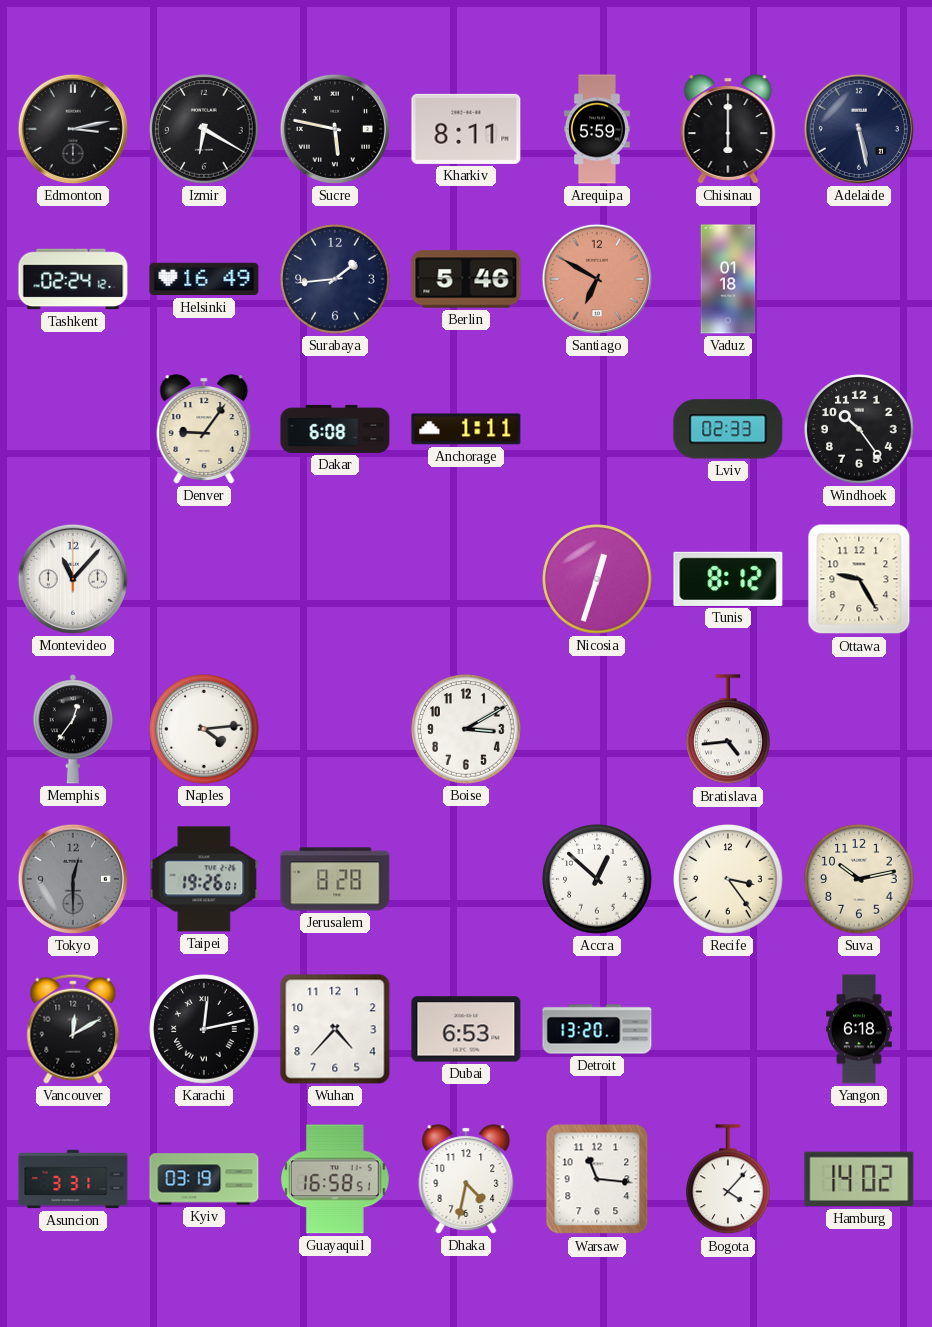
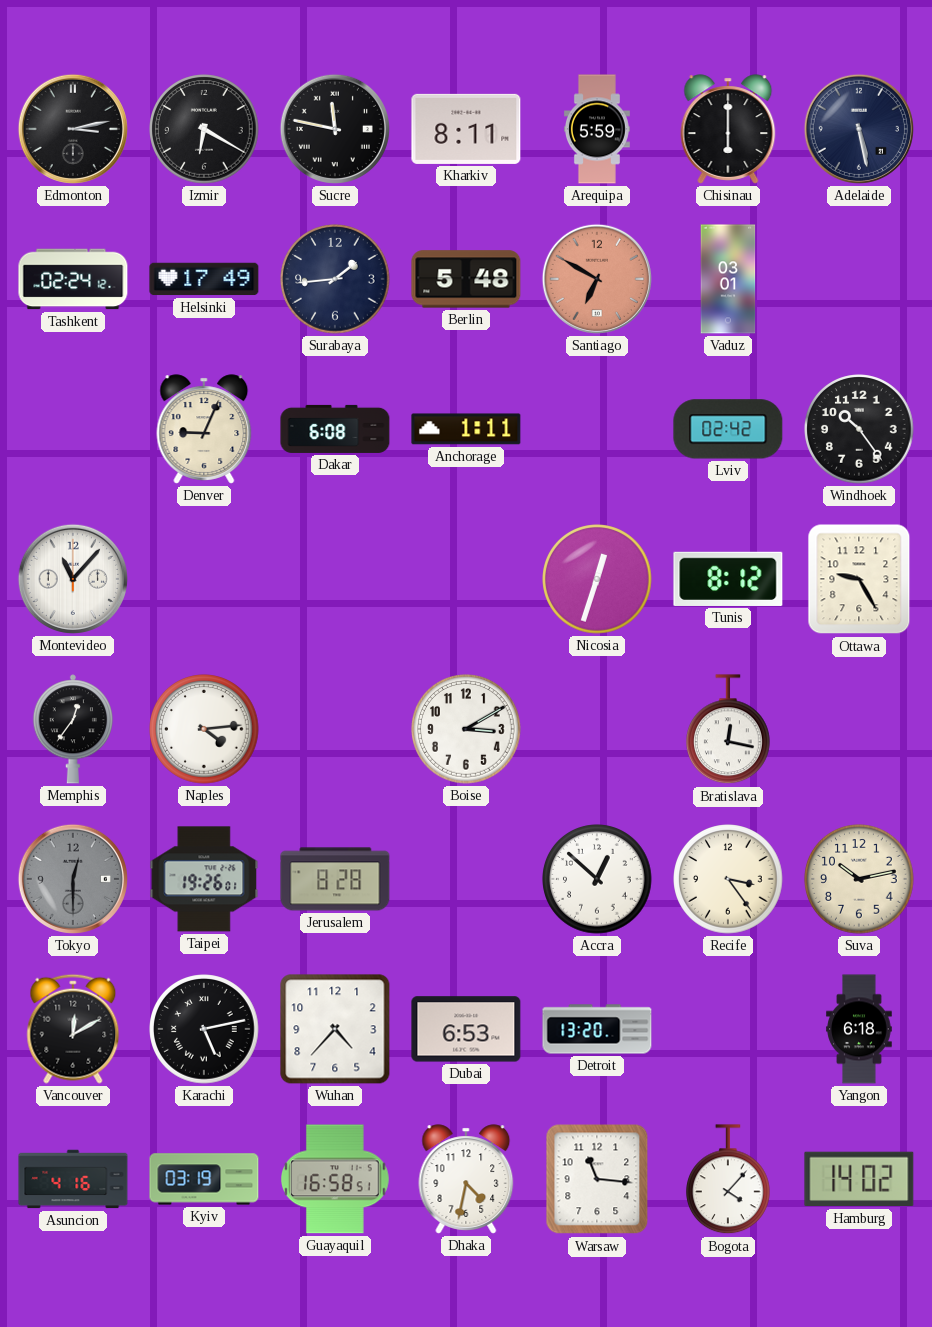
Sucre: 5:47 -> 11:47 (335, 129)
Helsinki: 16:49 -> 17:49 (204, 279)
Berlin: 5:46 -> 5:48 (466, 279)
Vaduz: 01:18 -> 03:01 (728, 279)
Denver: 9:06 -> 9:04 (204, 429)
Lviv: 02:33 -> 02:42 (728, 429)
Bratislava: 4:44 -> 12:17 (729, 730)
Karachi: 12:13 -> 5:13 (204, 1029)
Asuncion: 3:31 -> 4:16 (73, 1179)
